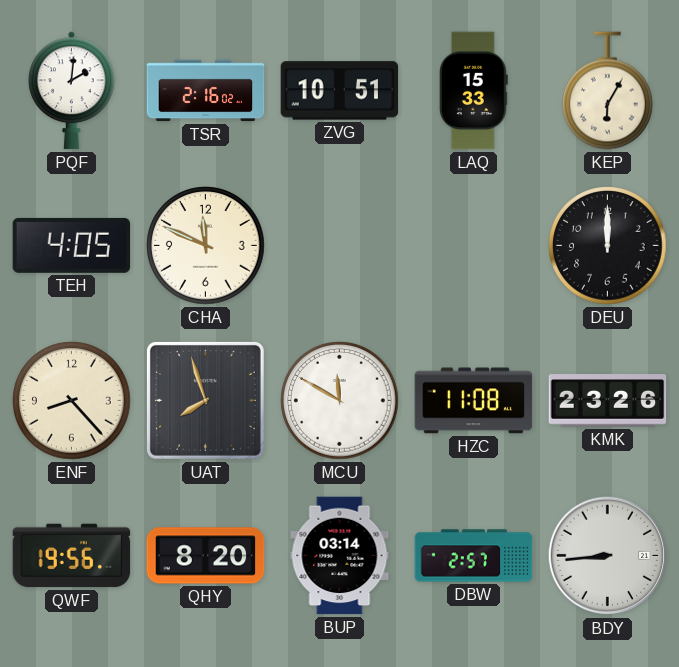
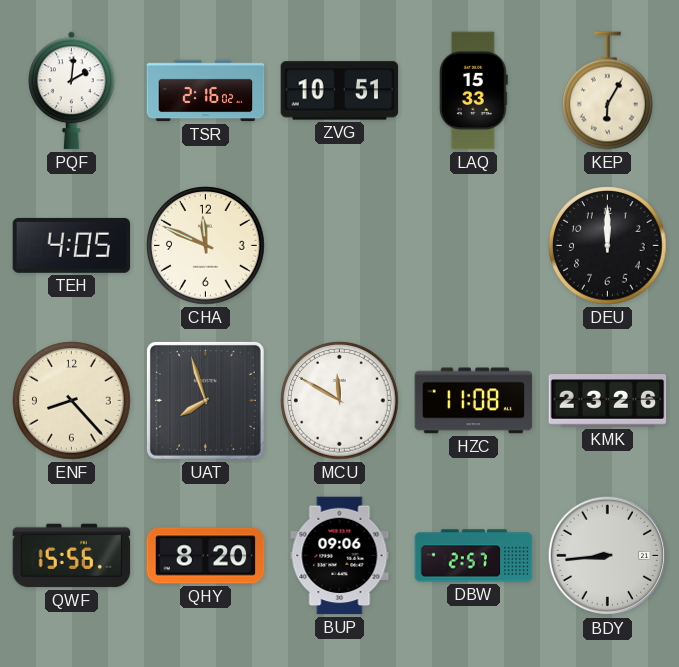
QWF: 19:56 -> 15:56 (72, 556)
BUP: 03:14 -> 09:06 (340, 556)
